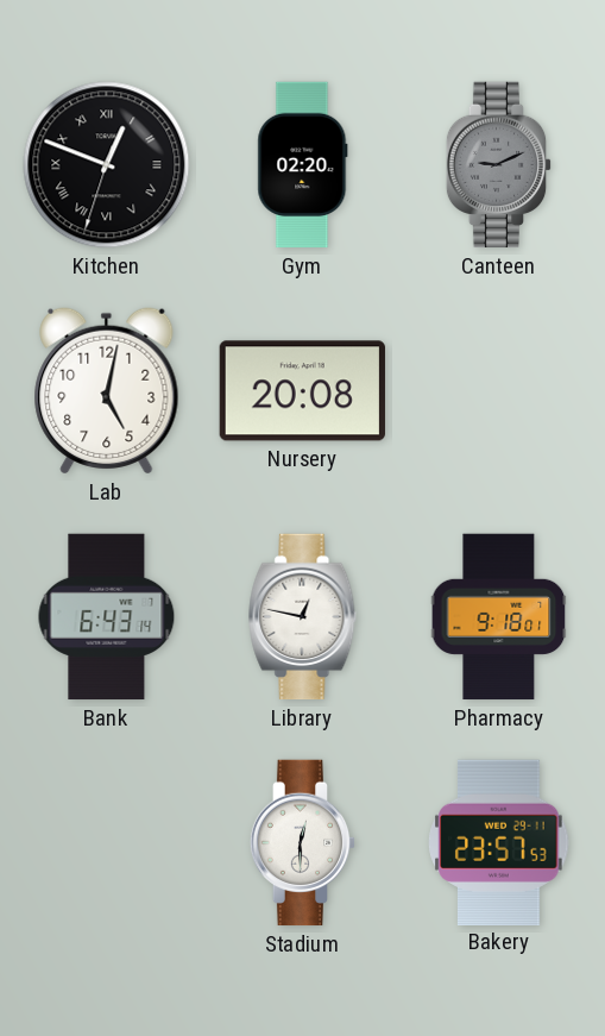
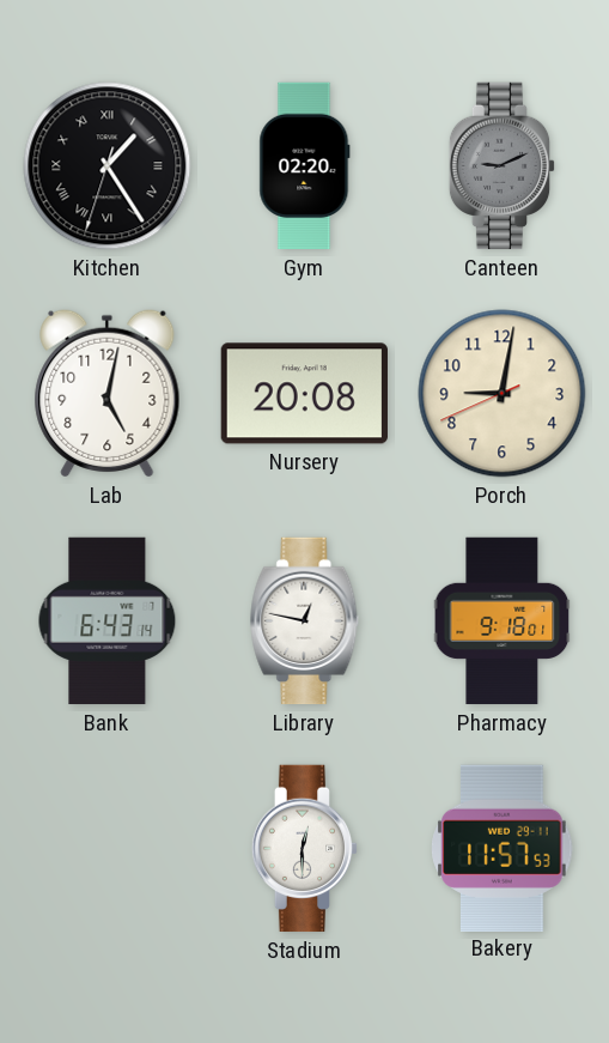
Kitchen: 12:48 -> 1:24 (108, 166)
Porch: none -> 9:01 (503, 394)
Bakery: 23:57 -> 11:57 (503, 848)
